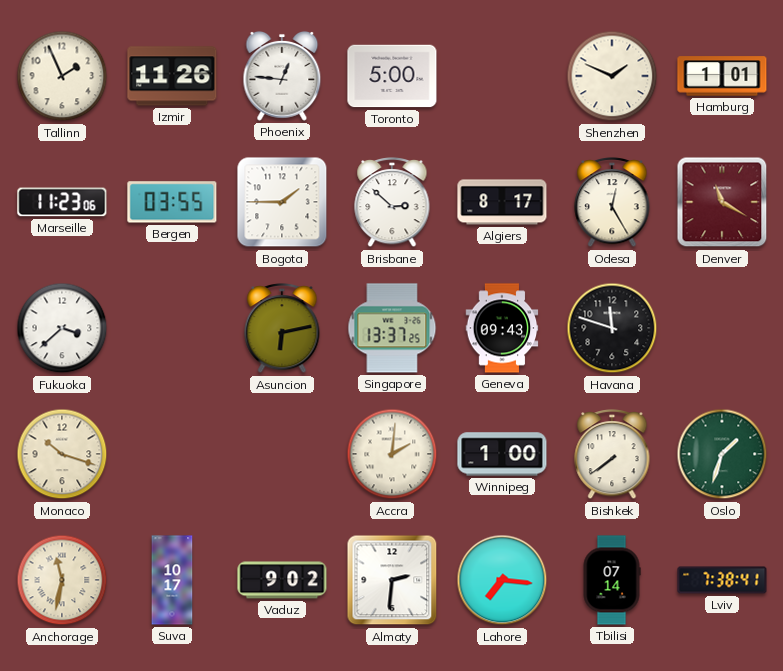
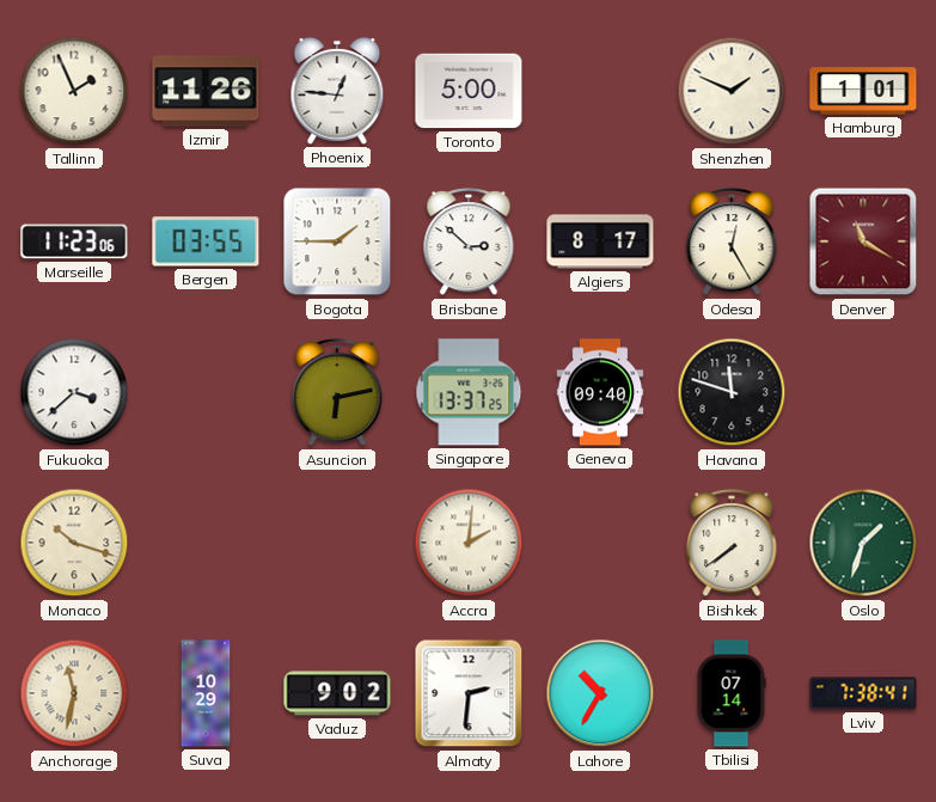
Geneva: 09:43 -> 09:40 (600, 392)
Winnipeg: 1:00 -> none (502, 454)
Suva: 10:17 -> 10:29 (206, 693)
Lahore: 7:16 -> 10:35 (600, 693)
